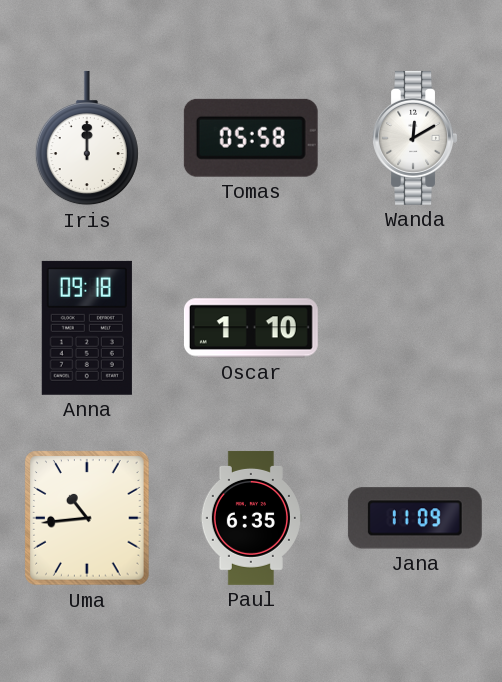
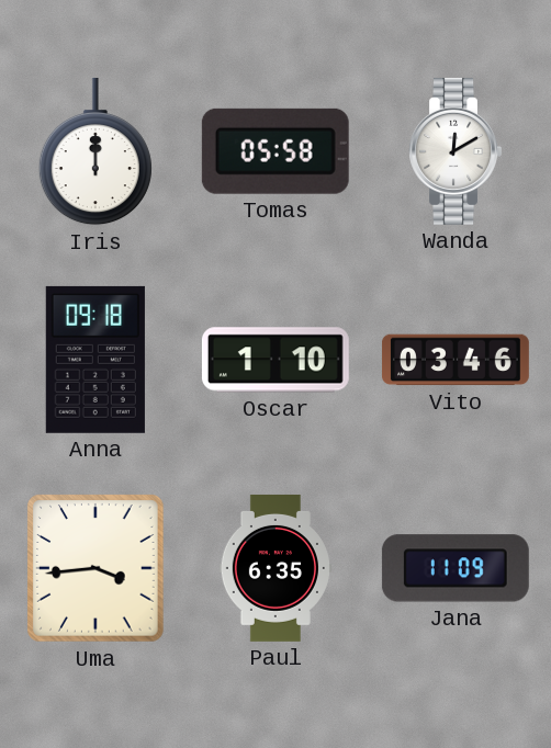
Vito: none -> 03:46 (456, 360)
Uma: 10:44 -> 3:44 (95, 568)
